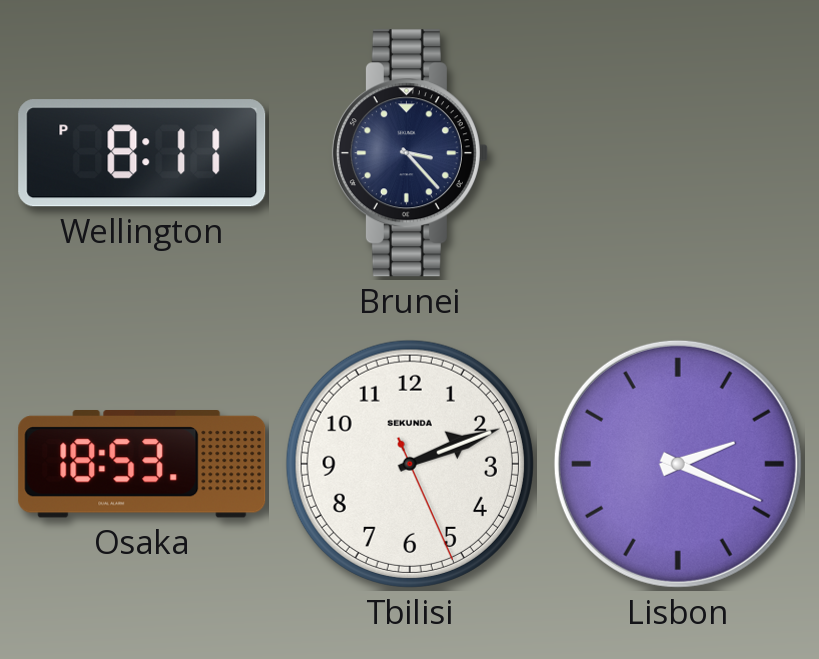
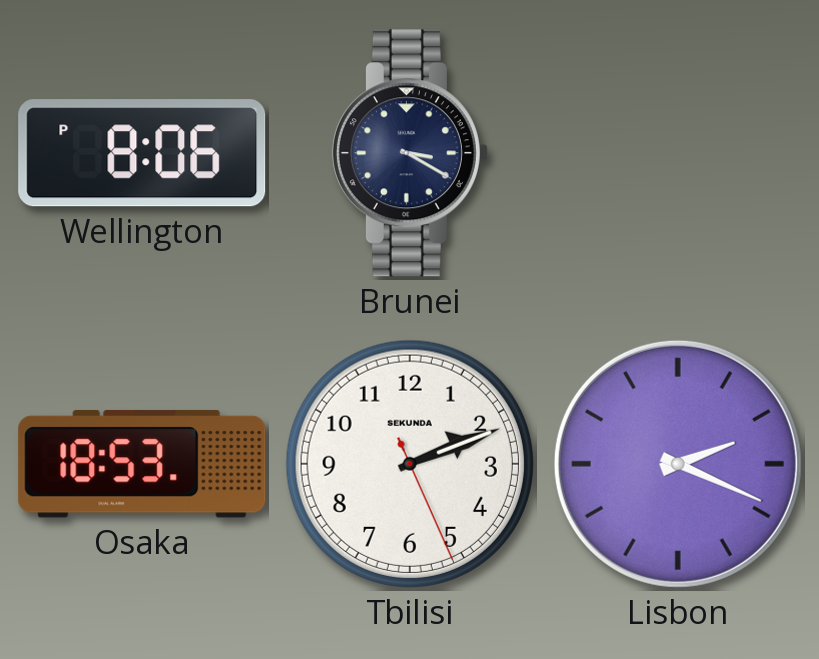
Wellington: 8:11 -> 8:06 (142, 153)
Brunei: 3:23 -> 3:20 (410, 153)
